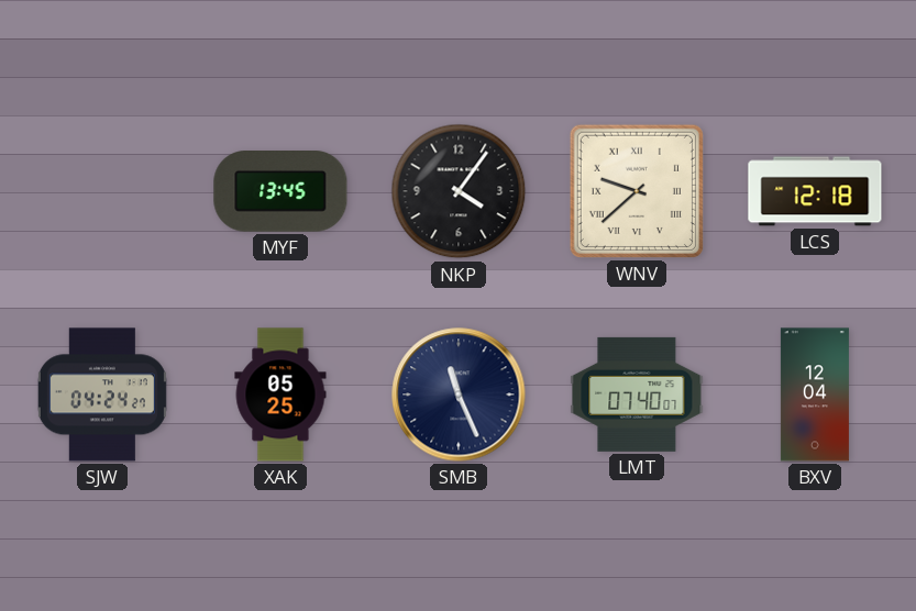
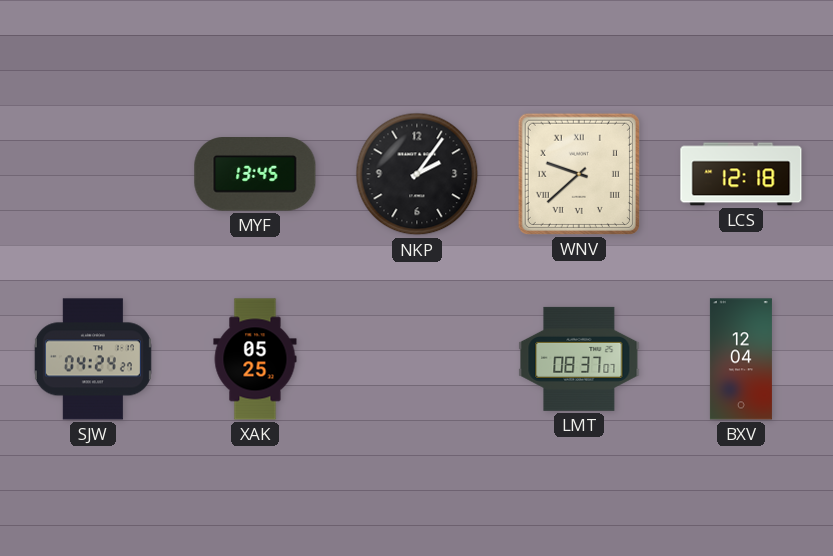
NKP: 4:06 -> 2:06 (417, 174)
SMB: 11:26 -> none (459, 395)
LMT: 07:40 -> 08:37 (579, 359)
